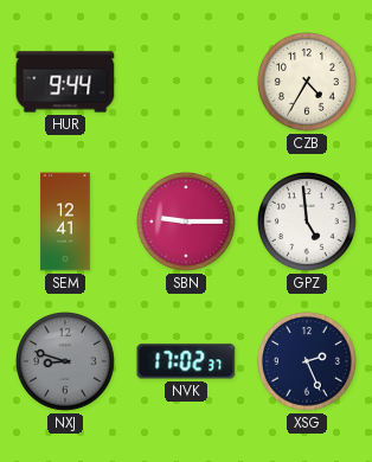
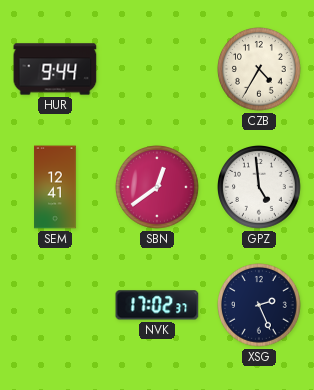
SBN: 9:15 -> 12:39 (158, 188)
NXJ: 8:48 -> none (66, 362)
